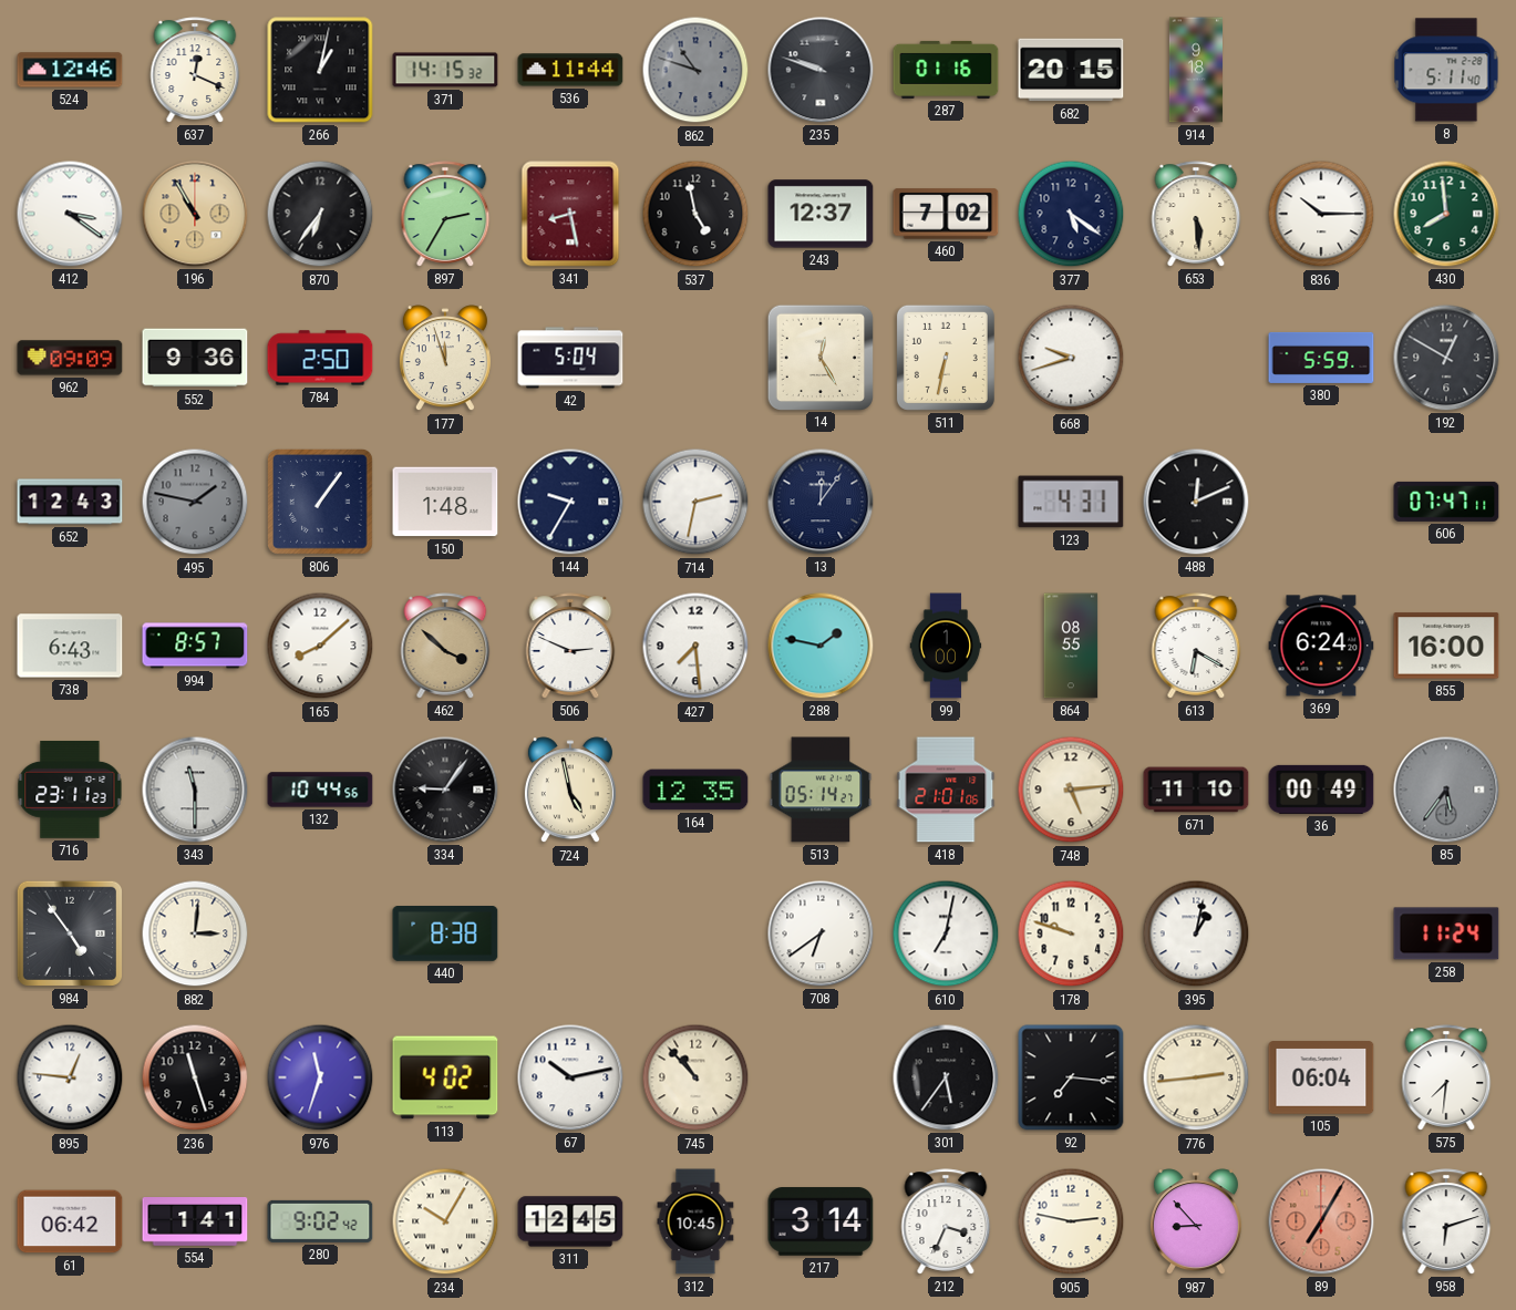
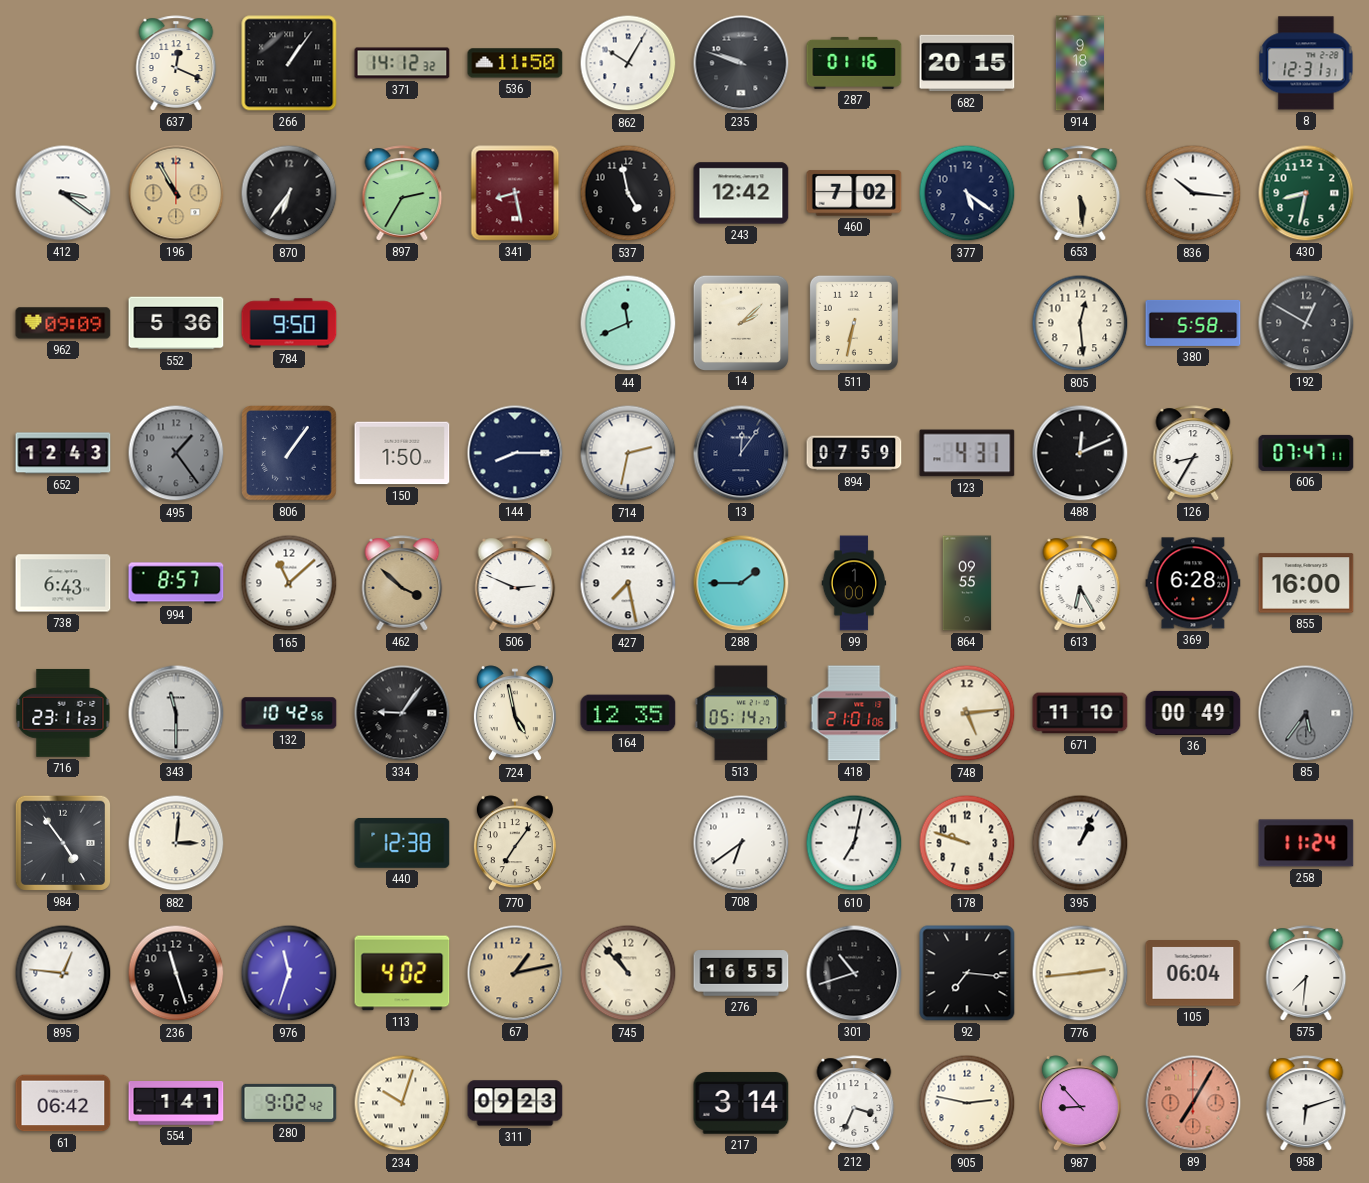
524: 12:46 -> none (70, 70)
266: 1:02 -> 1:06 (289, 63)
371: 14:15 -> 14:12 (402, 63)
536: 11:44 -> 11:50 (515, 63)
862: 10:48 -> 10:05 (628, 63)
862 dial: grey -> white (628, 63)
8: 5:11 -> 12:31 (1306, 63)
243: 12:37 -> 12:42 (741, 193)
836: 10:15 -> 10:16 (1193, 193)
430: 7:59 -> 8:32 (1306, 193)
552: 9:36 -> 5:36 (176, 323)
784: 2:50 -> 9:50 (289, 323)
177: 11:57 -> none (445, 359)
42: 5:04 -> none (570, 358)
44: none -> 11:41 (628, 323)
14: 12:25 -> 2:08 (740, 322)
668: 9:42 -> none (1071, 358)
805: none -> 12:29 (1080, 323)
380: 5:59 -> 5:58 (1193, 323)
495: 1:47 -> 1:24 (176, 453)
150: 1:48 -> 1:50 (402, 453)
144: 9:35 -> 8:15 (515, 453)
894: none -> 07:59 (854, 453)
126: none -> 8:35 (1193, 453)
165: 8:08 -> 11:08 (289, 583)
427: 7:29 -> 7:28 (628, 583)
288: 1:47 -> 1:45 (741, 583)
864: 08:55 -> 09:55 (967, 583)
613: 6:20 -> 6:25 (1080, 583)
369: 6:24 -> 6:28 (1193, 583)
132: 10:44 -> 10:42 (289, 713)
440: 8:38 -> 12:38 (402, 844)
770: none -> 7:06 (515, 844)
395: 1:02 -> 1:04 (1080, 843)
67: 10:13 -> 1:13 (515, 973)
67 dial: white -> champagne (515, 973)
276: none -> 16:55 (741, 973)
301: 5:36 -> 10:42 (854, 973)
234: 10:05 -> 10:03 (402, 1103)
311: 12:45 -> 09:23 (515, 1103)
312: 10:45 -> none (695, 1221)
